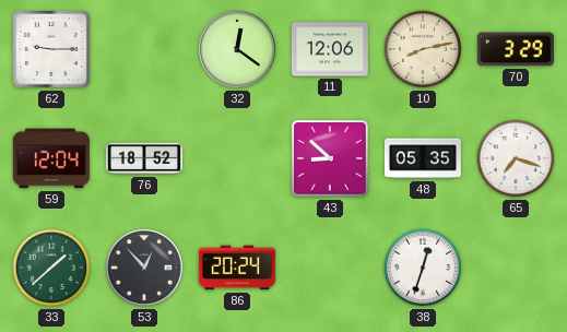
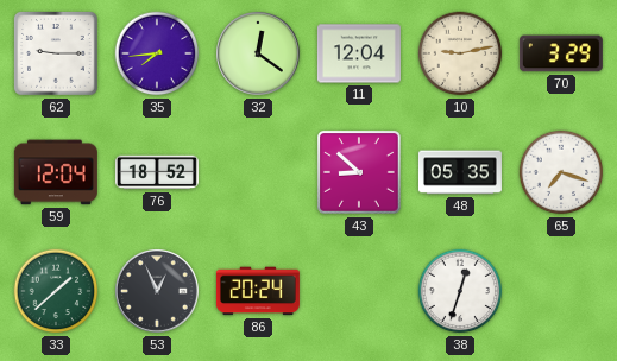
35: none -> 7:44 (157, 53)
11: 12:06 -> 12:04 (359, 53)
10: 8:13 -> 9:13 (460, 53)
53: 12:53 -> 12:56 (158, 292)
